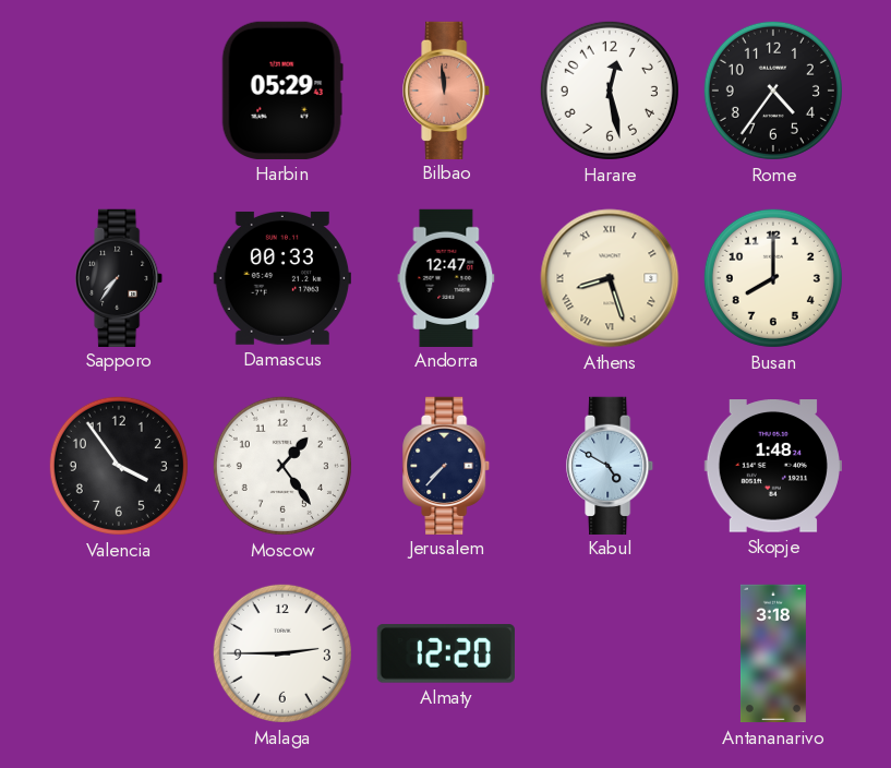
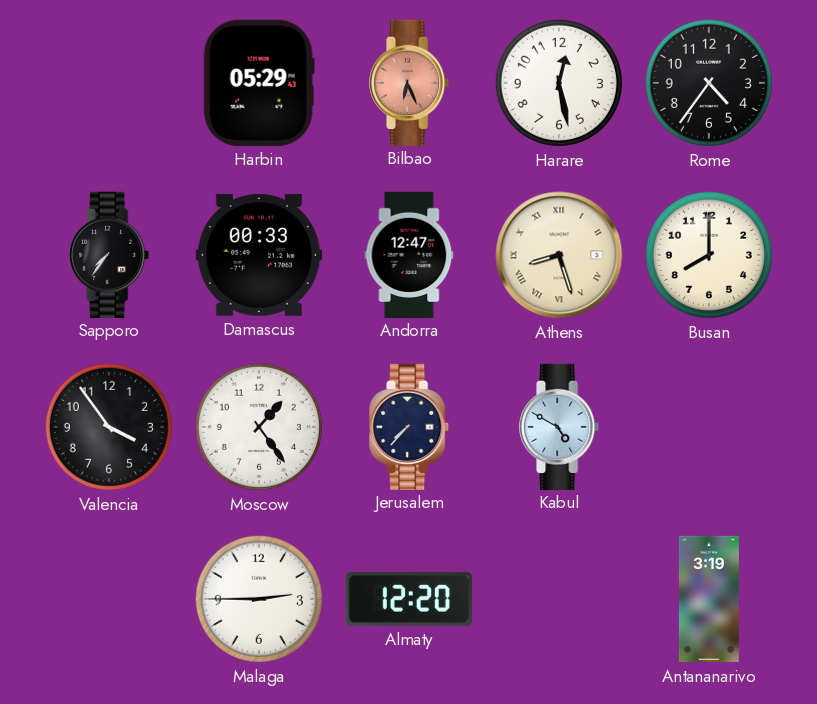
Bilbao: 11:59 -> 6:26 (410, 82)
Skopje: 1:48 -> none (773, 466)
Antananarivo: 3:18 -> 3:19 (709, 599)
